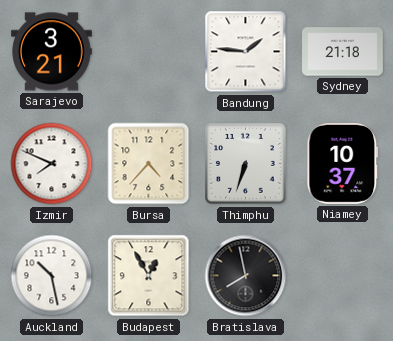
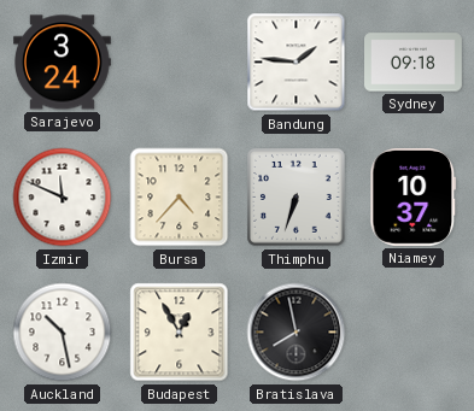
Sarajevo: 3:21 -> 3:24 (63, 63)
Sydney: 21:18 -> 09:18 (414, 63)
Izmir: 7:49 -> 11:49 (63, 198)
